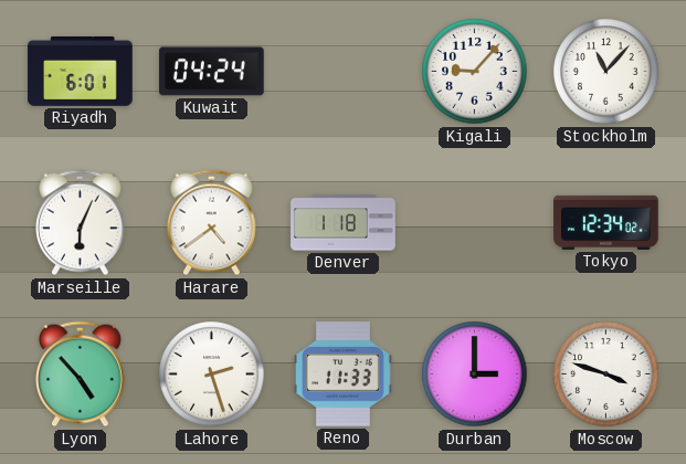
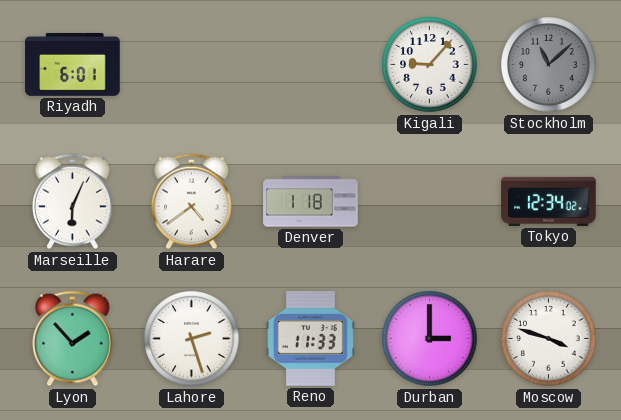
Kuwait: 04:24 -> none (212, 72)
Stockholm: 11:07 -> 11:08 (549, 65)
Stockholm dial: white -> grey (549, 65)
Lyon: 4:53 -> 1:53 (73, 339)
